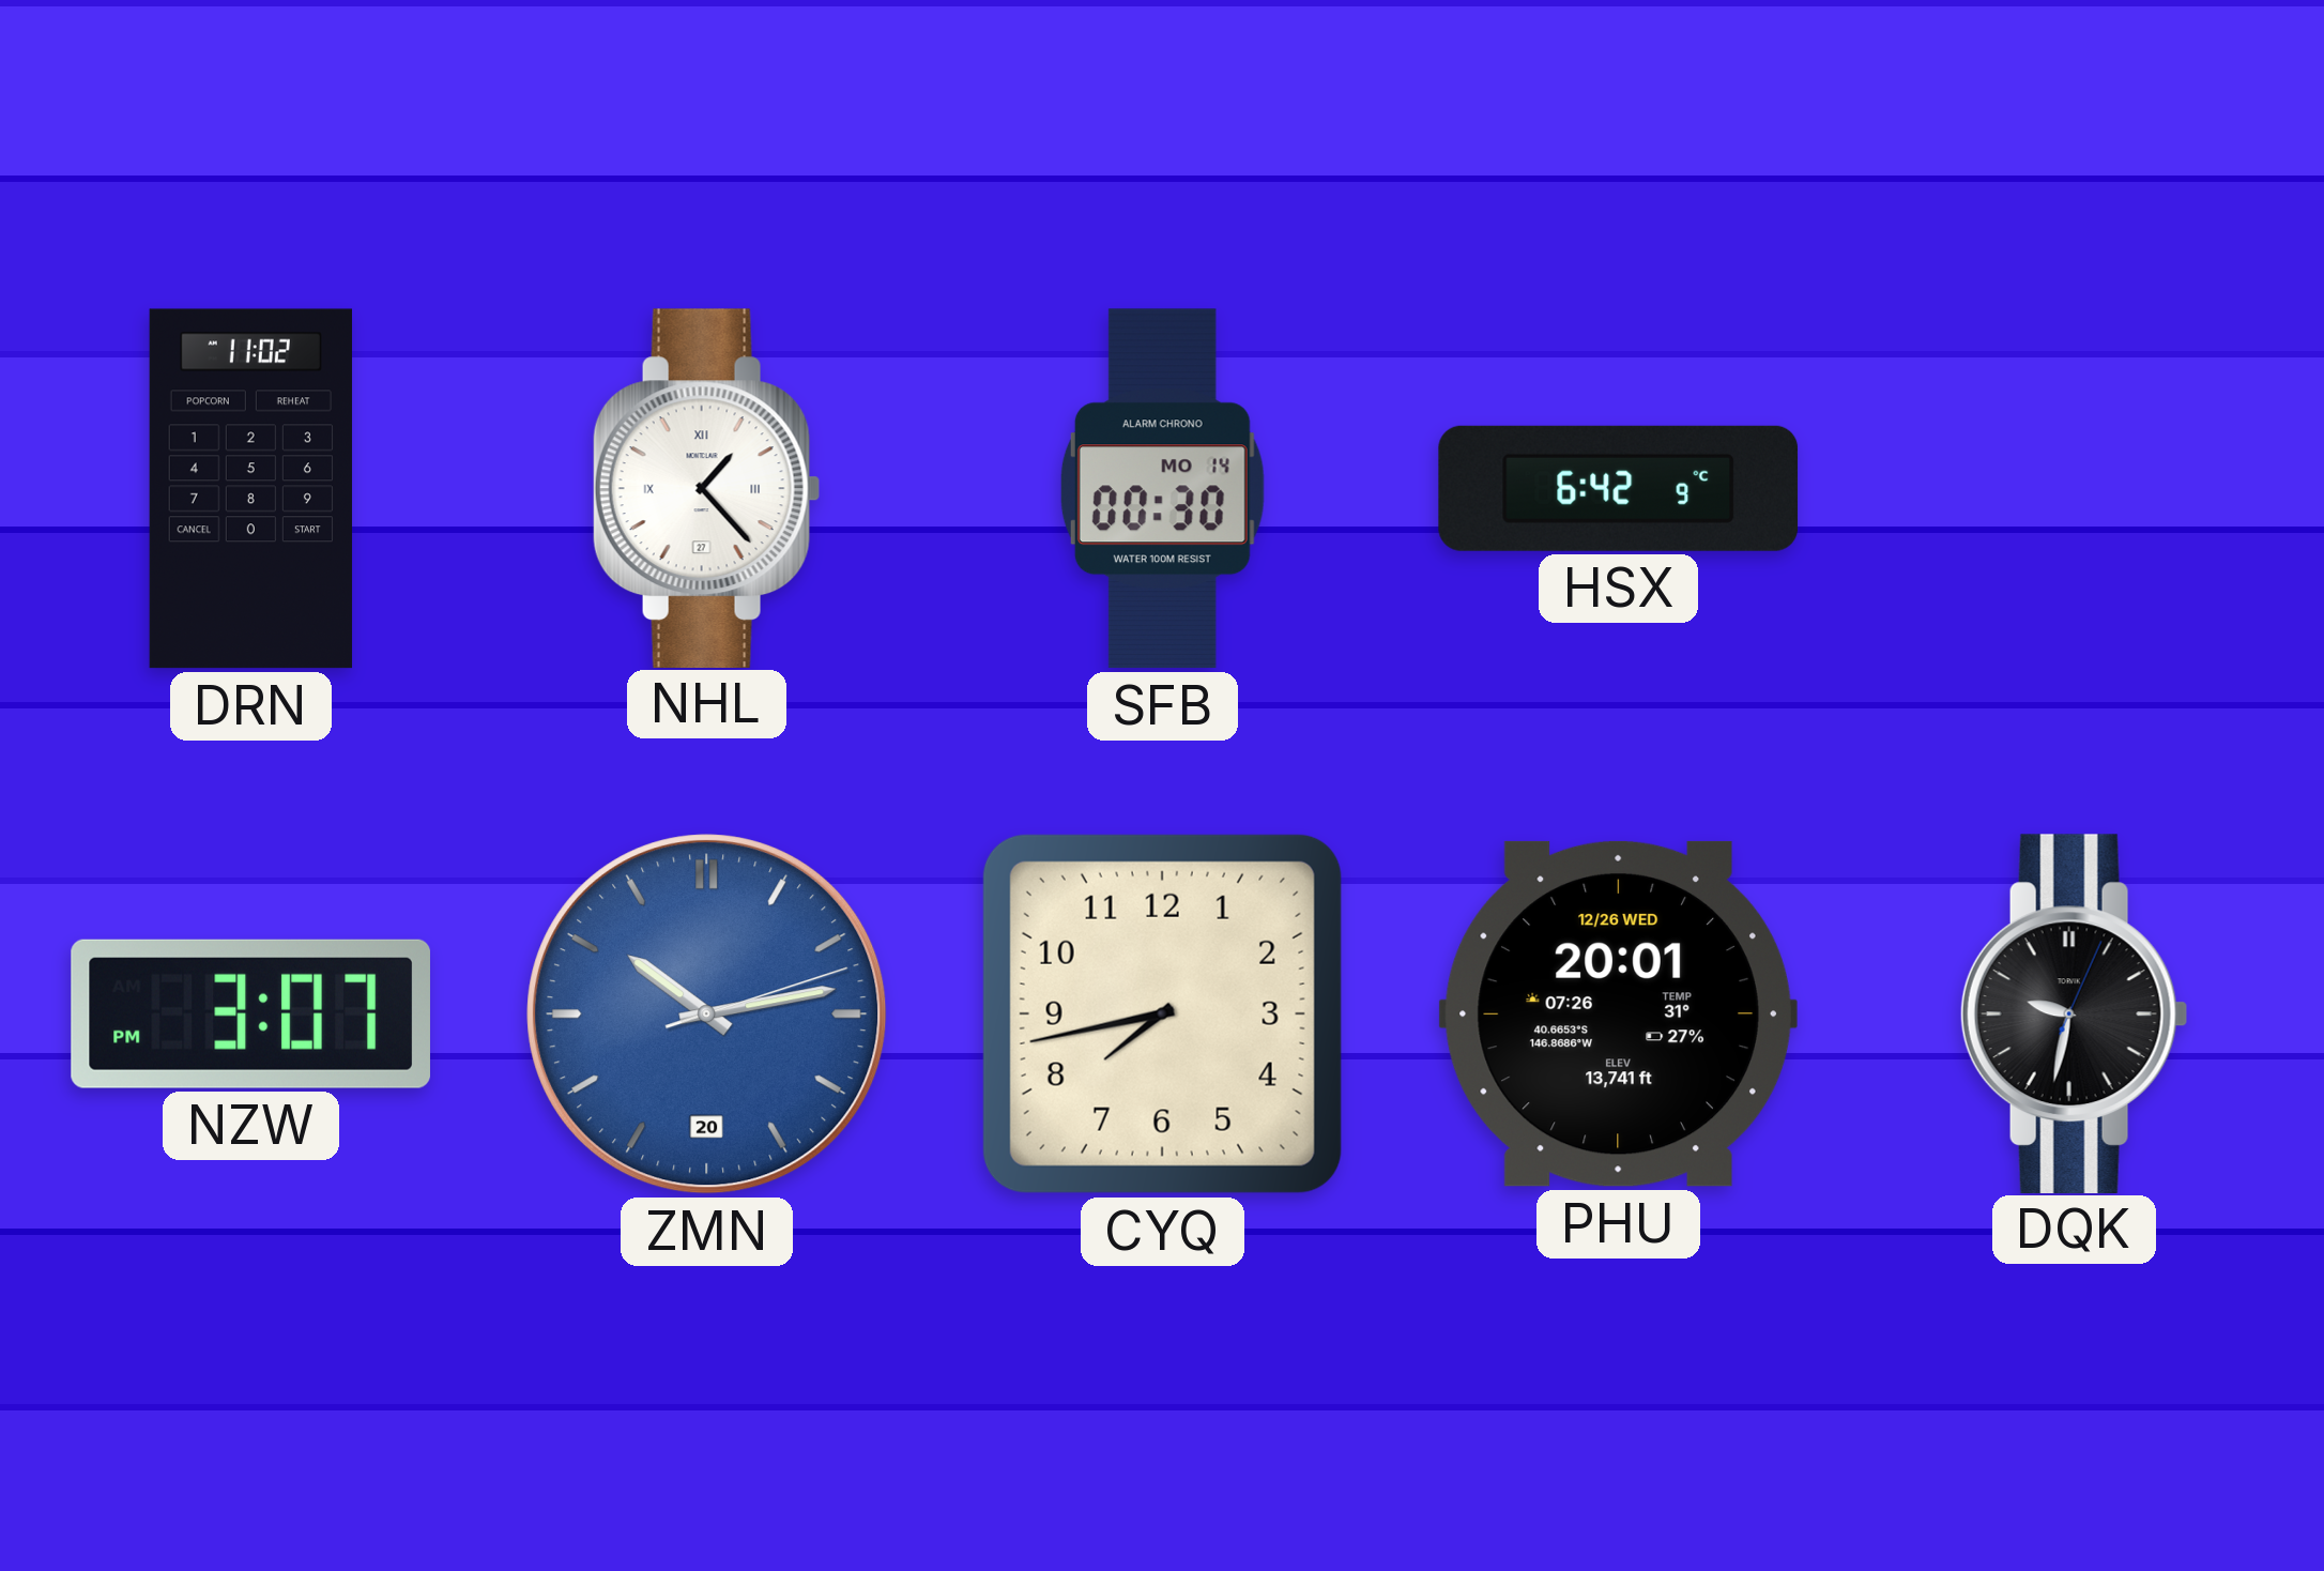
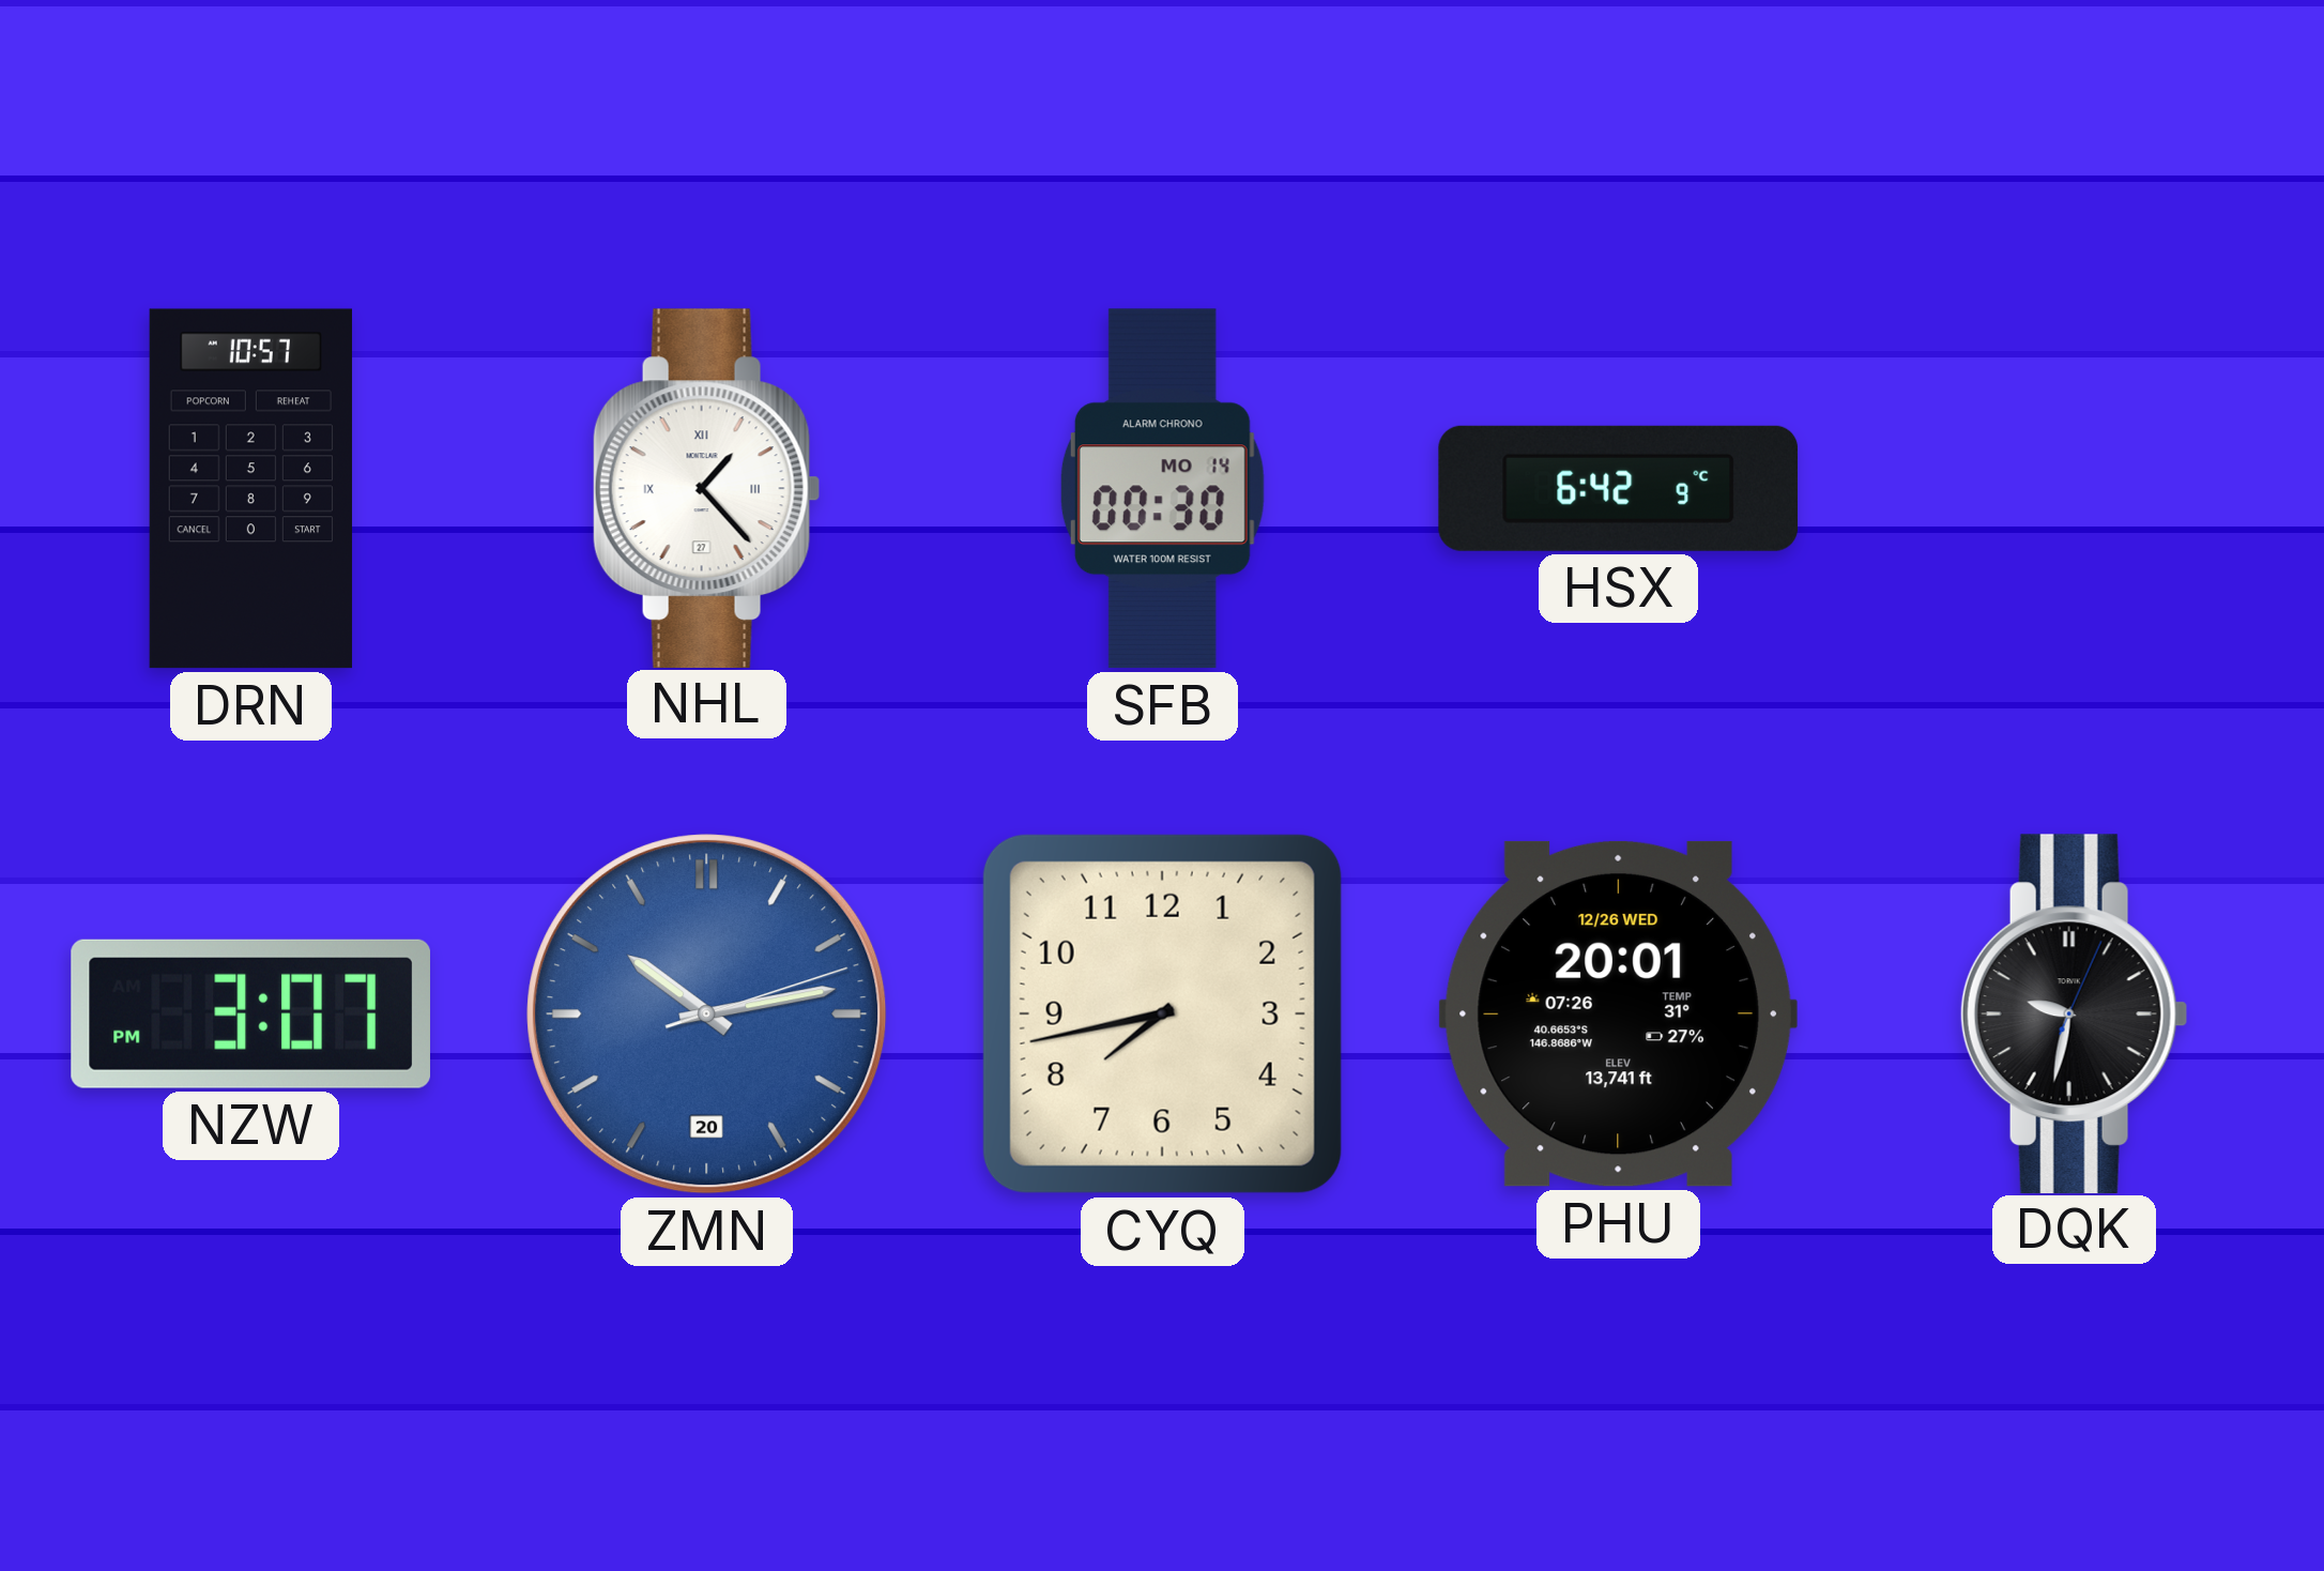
DRN: 11:02 -> 10:57 (250, 489)
